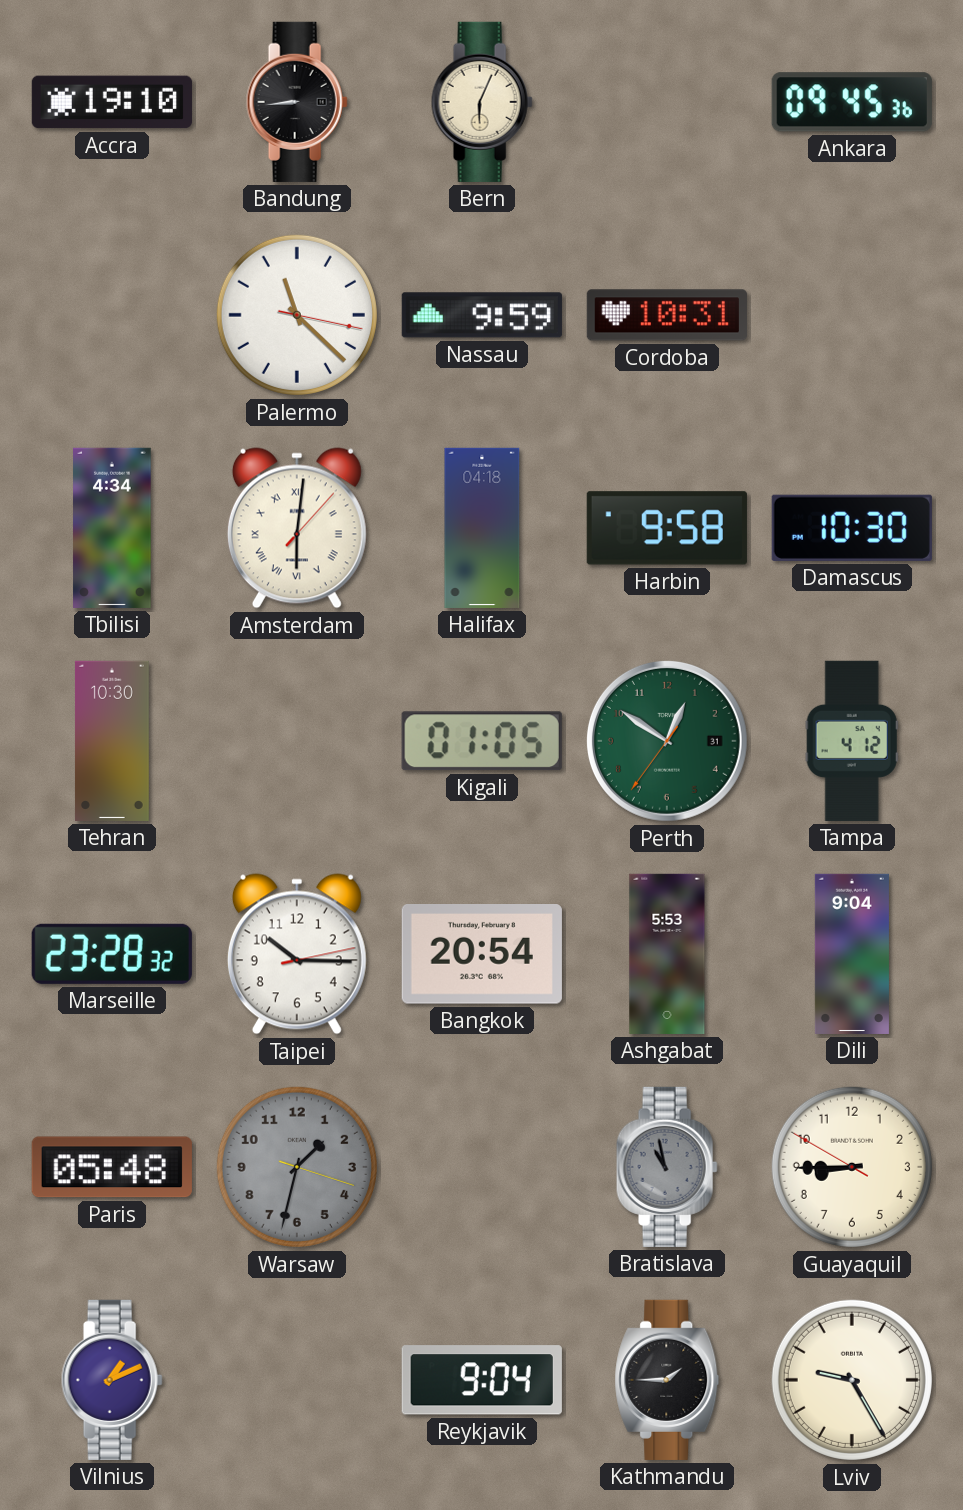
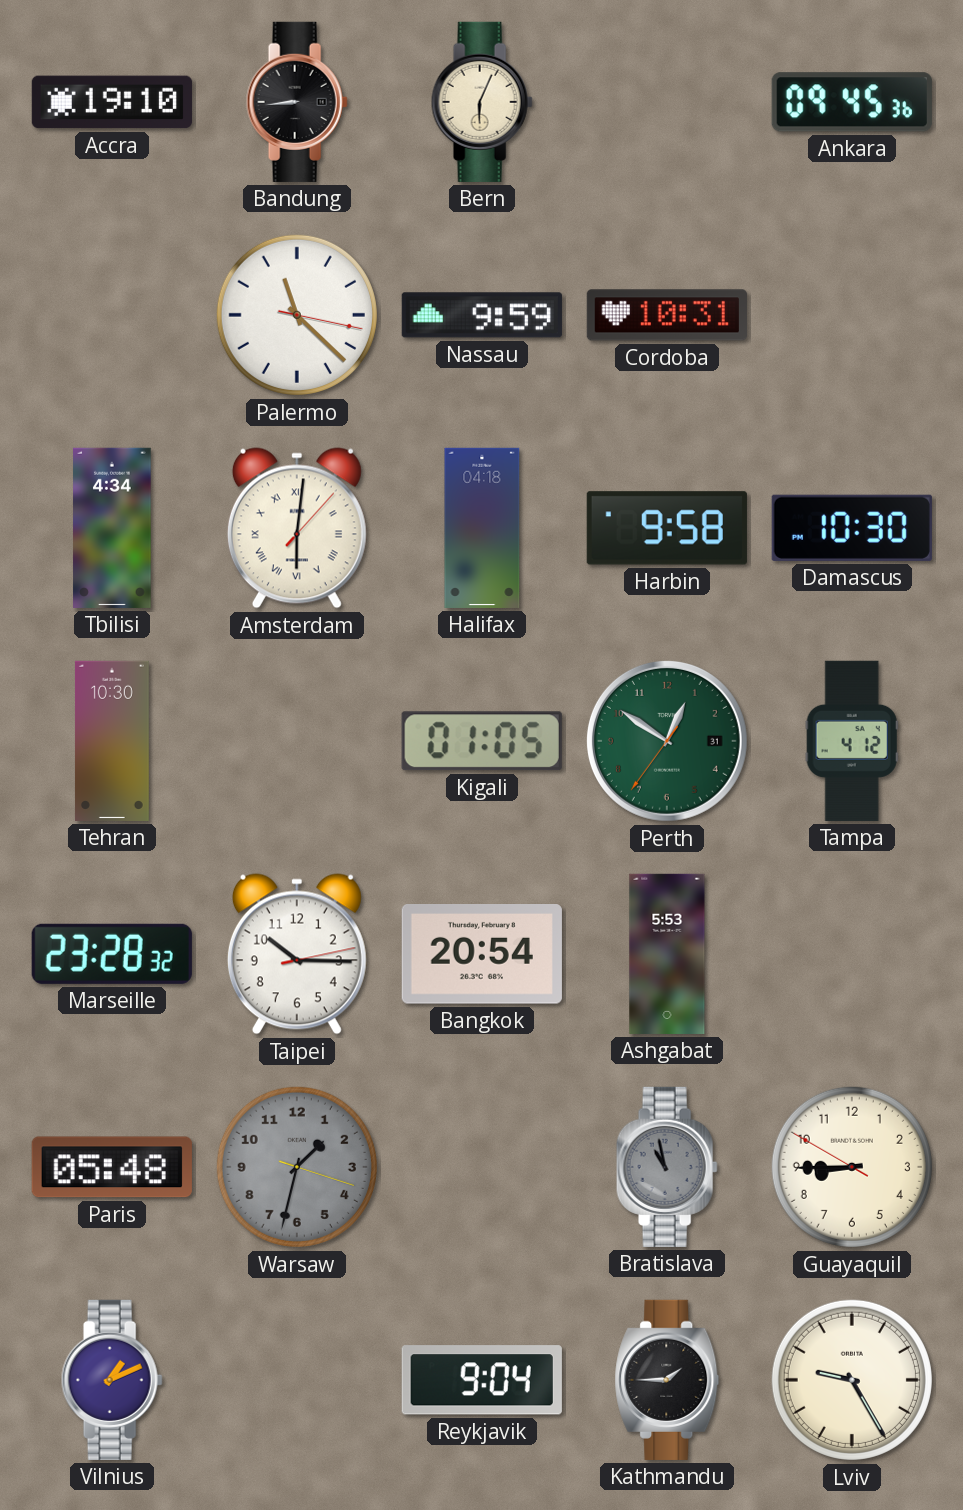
Dili: 9:04 -> none (852, 954)
